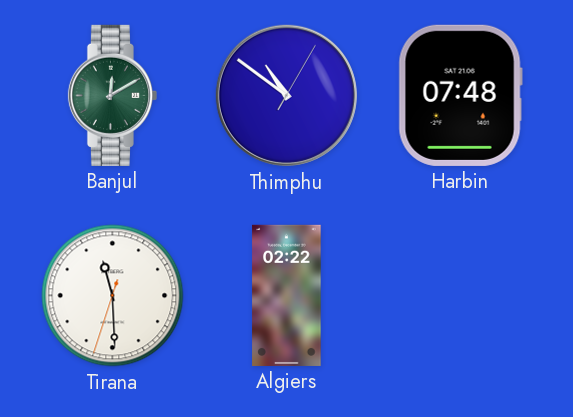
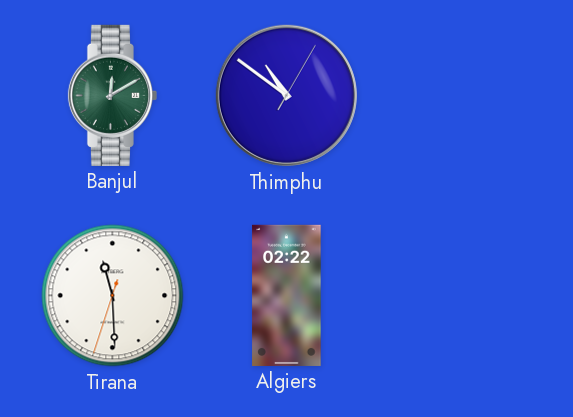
Harbin: 07:48 -> none (460, 95)
